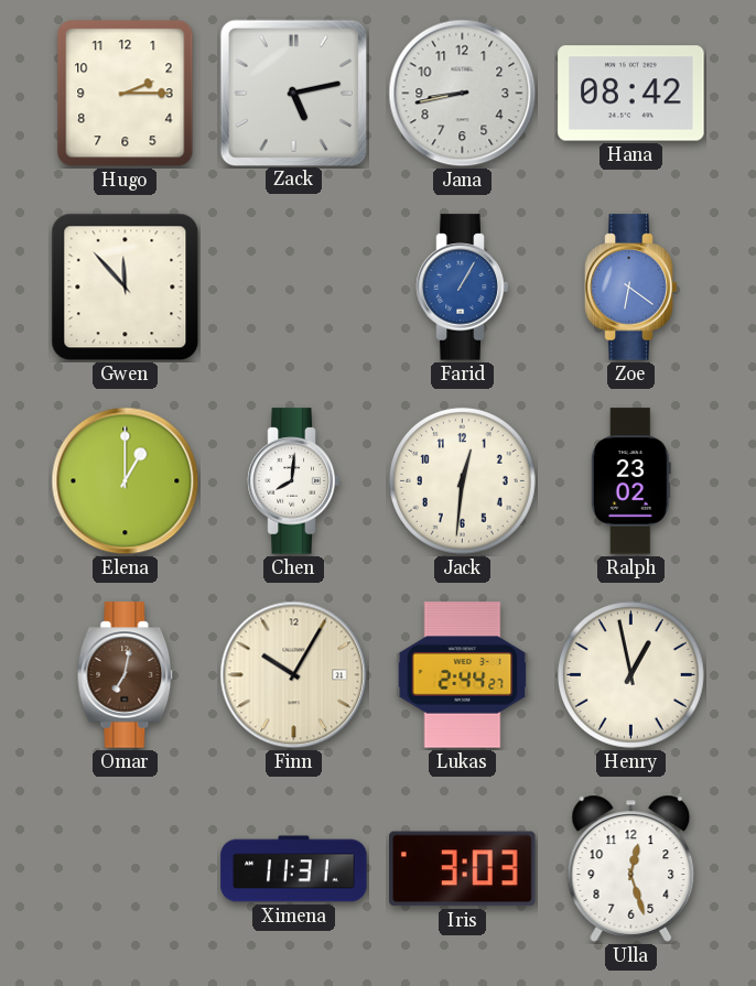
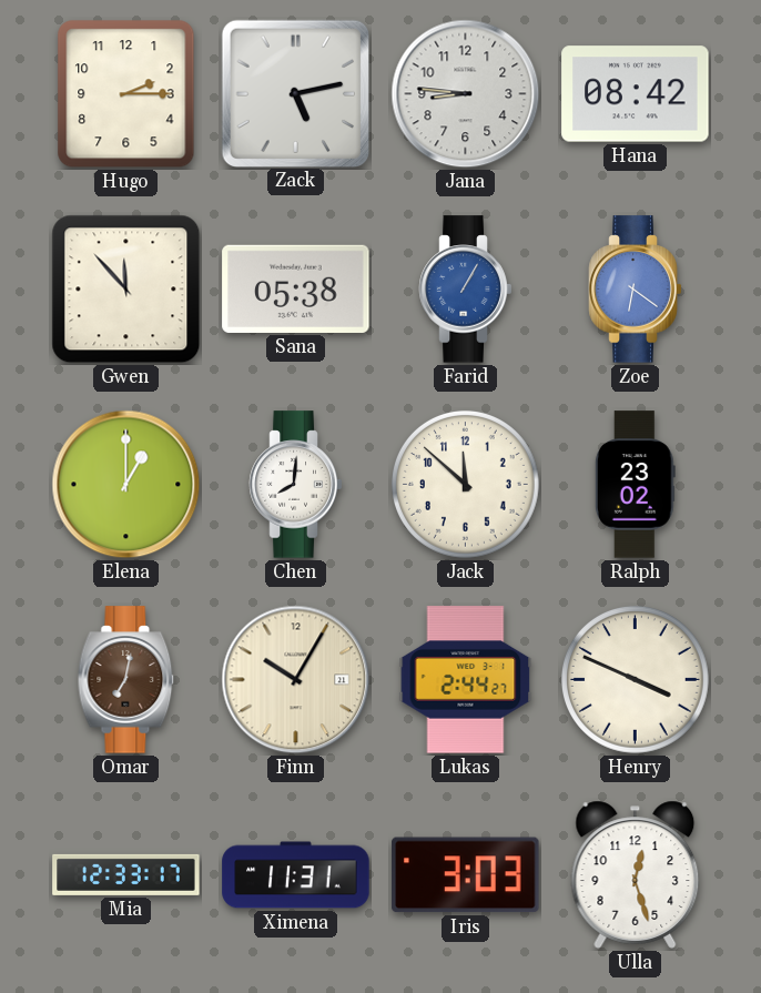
Jana: 8:43 -> 8:46 (466, 94)
Sana: none -> 05:38 (296, 288)
Jack: 12:31 -> 11:52 (465, 484)
Henry: 12:58 -> 3:49 (635, 679)
Mia: none -> 12:33 (126, 874)
